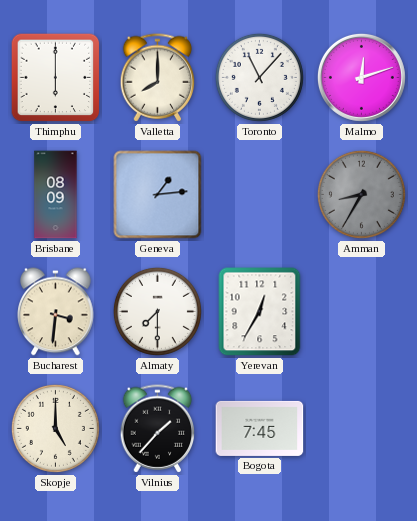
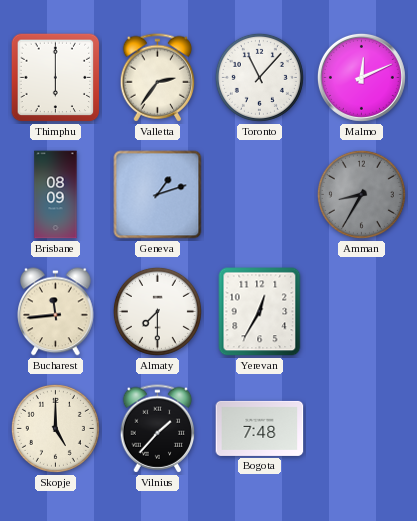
Valletta: 8:00 -> 2:36 (158, 78)
Malmo: 12:12 -> 12:11 (361, 77)
Geneva: 1:14 -> 1:12 (158, 195)
Bucharest: 3:31 -> 11:44 (56, 312)
Bogota: 7:45 -> 7:48 (260, 428)
